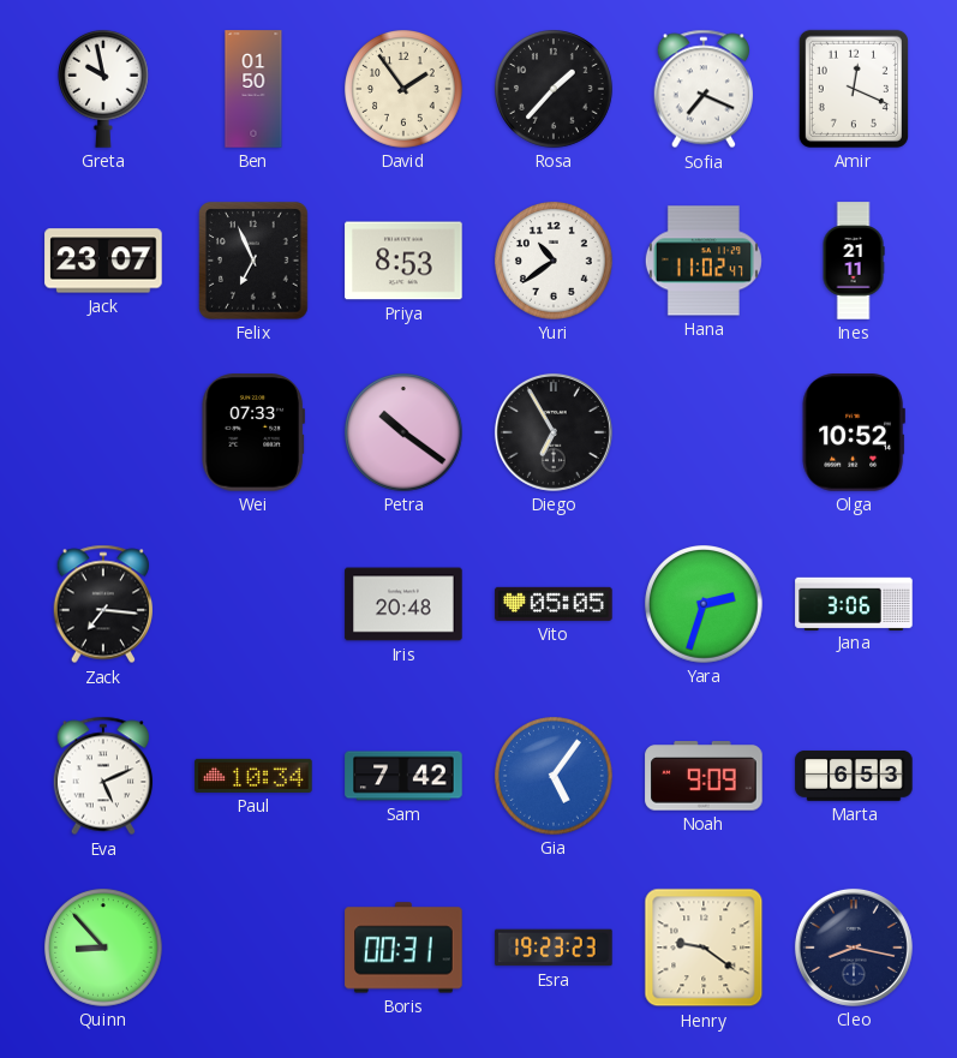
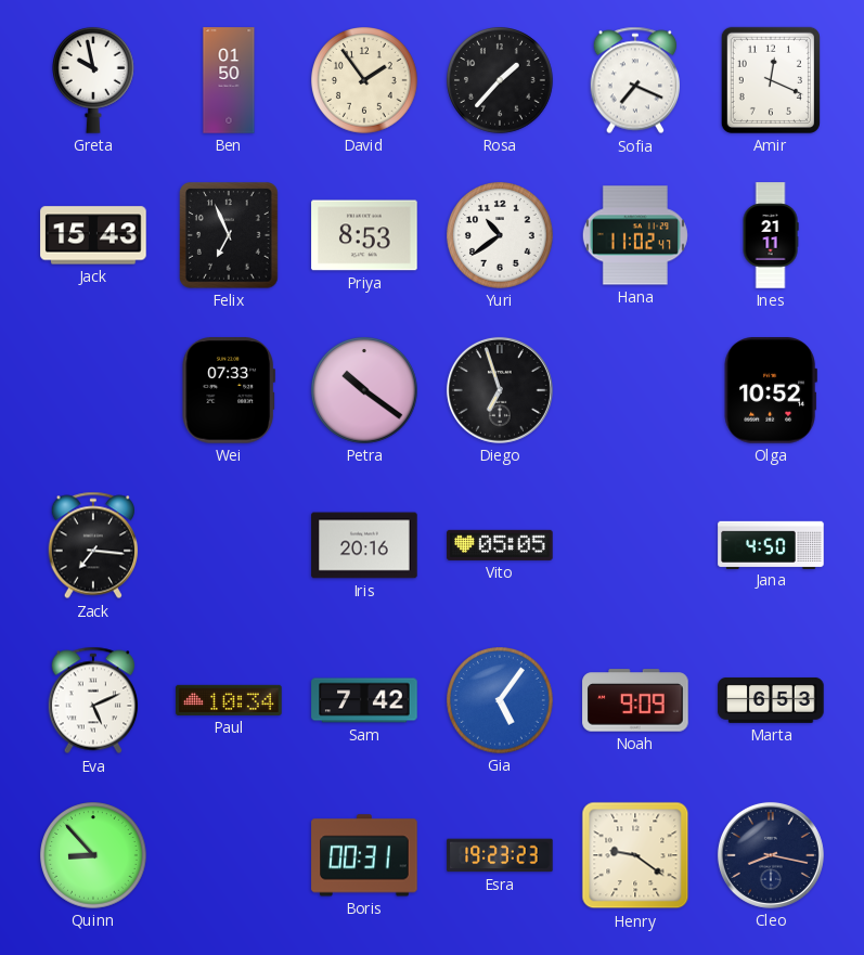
Jack: 23:07 -> 15:43 (93, 235)
Diego: 6:55 -> 6:57 (500, 390)
Iris: 20:48 -> 20:16 (364, 545)
Yara: 2:33 -> none (704, 604)
Jana: 3:06 -> 4:50 (771, 544)
